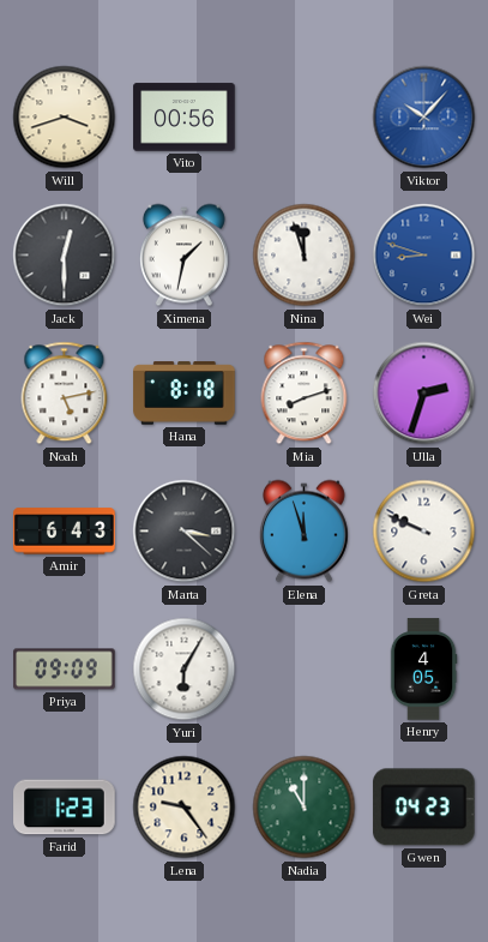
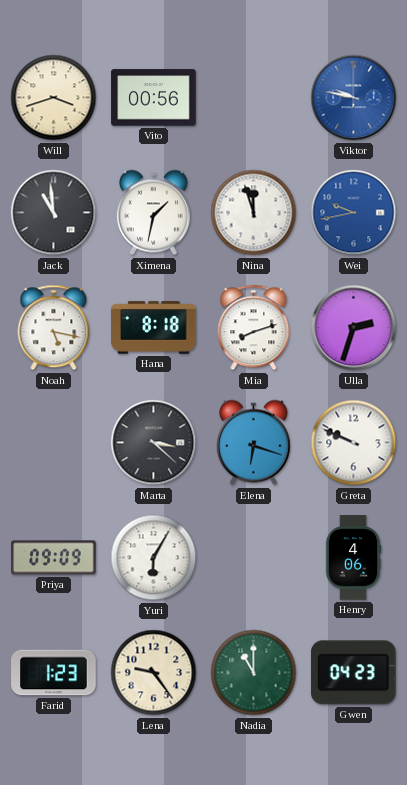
Viktor: 10:07 -> 9:47 (354, 98)
Jack: 12:30 -> 10:59 (54, 213)
Wei: 8:48 -> 9:43 (354, 213)
Noah: 5:13 -> 5:17 (54, 328)
Amir: 6:43 -> none (65, 532)
Elena: 11:57 -> 6:18 (253, 443)
Henry: 4:05 -> 4:06 (353, 558)
